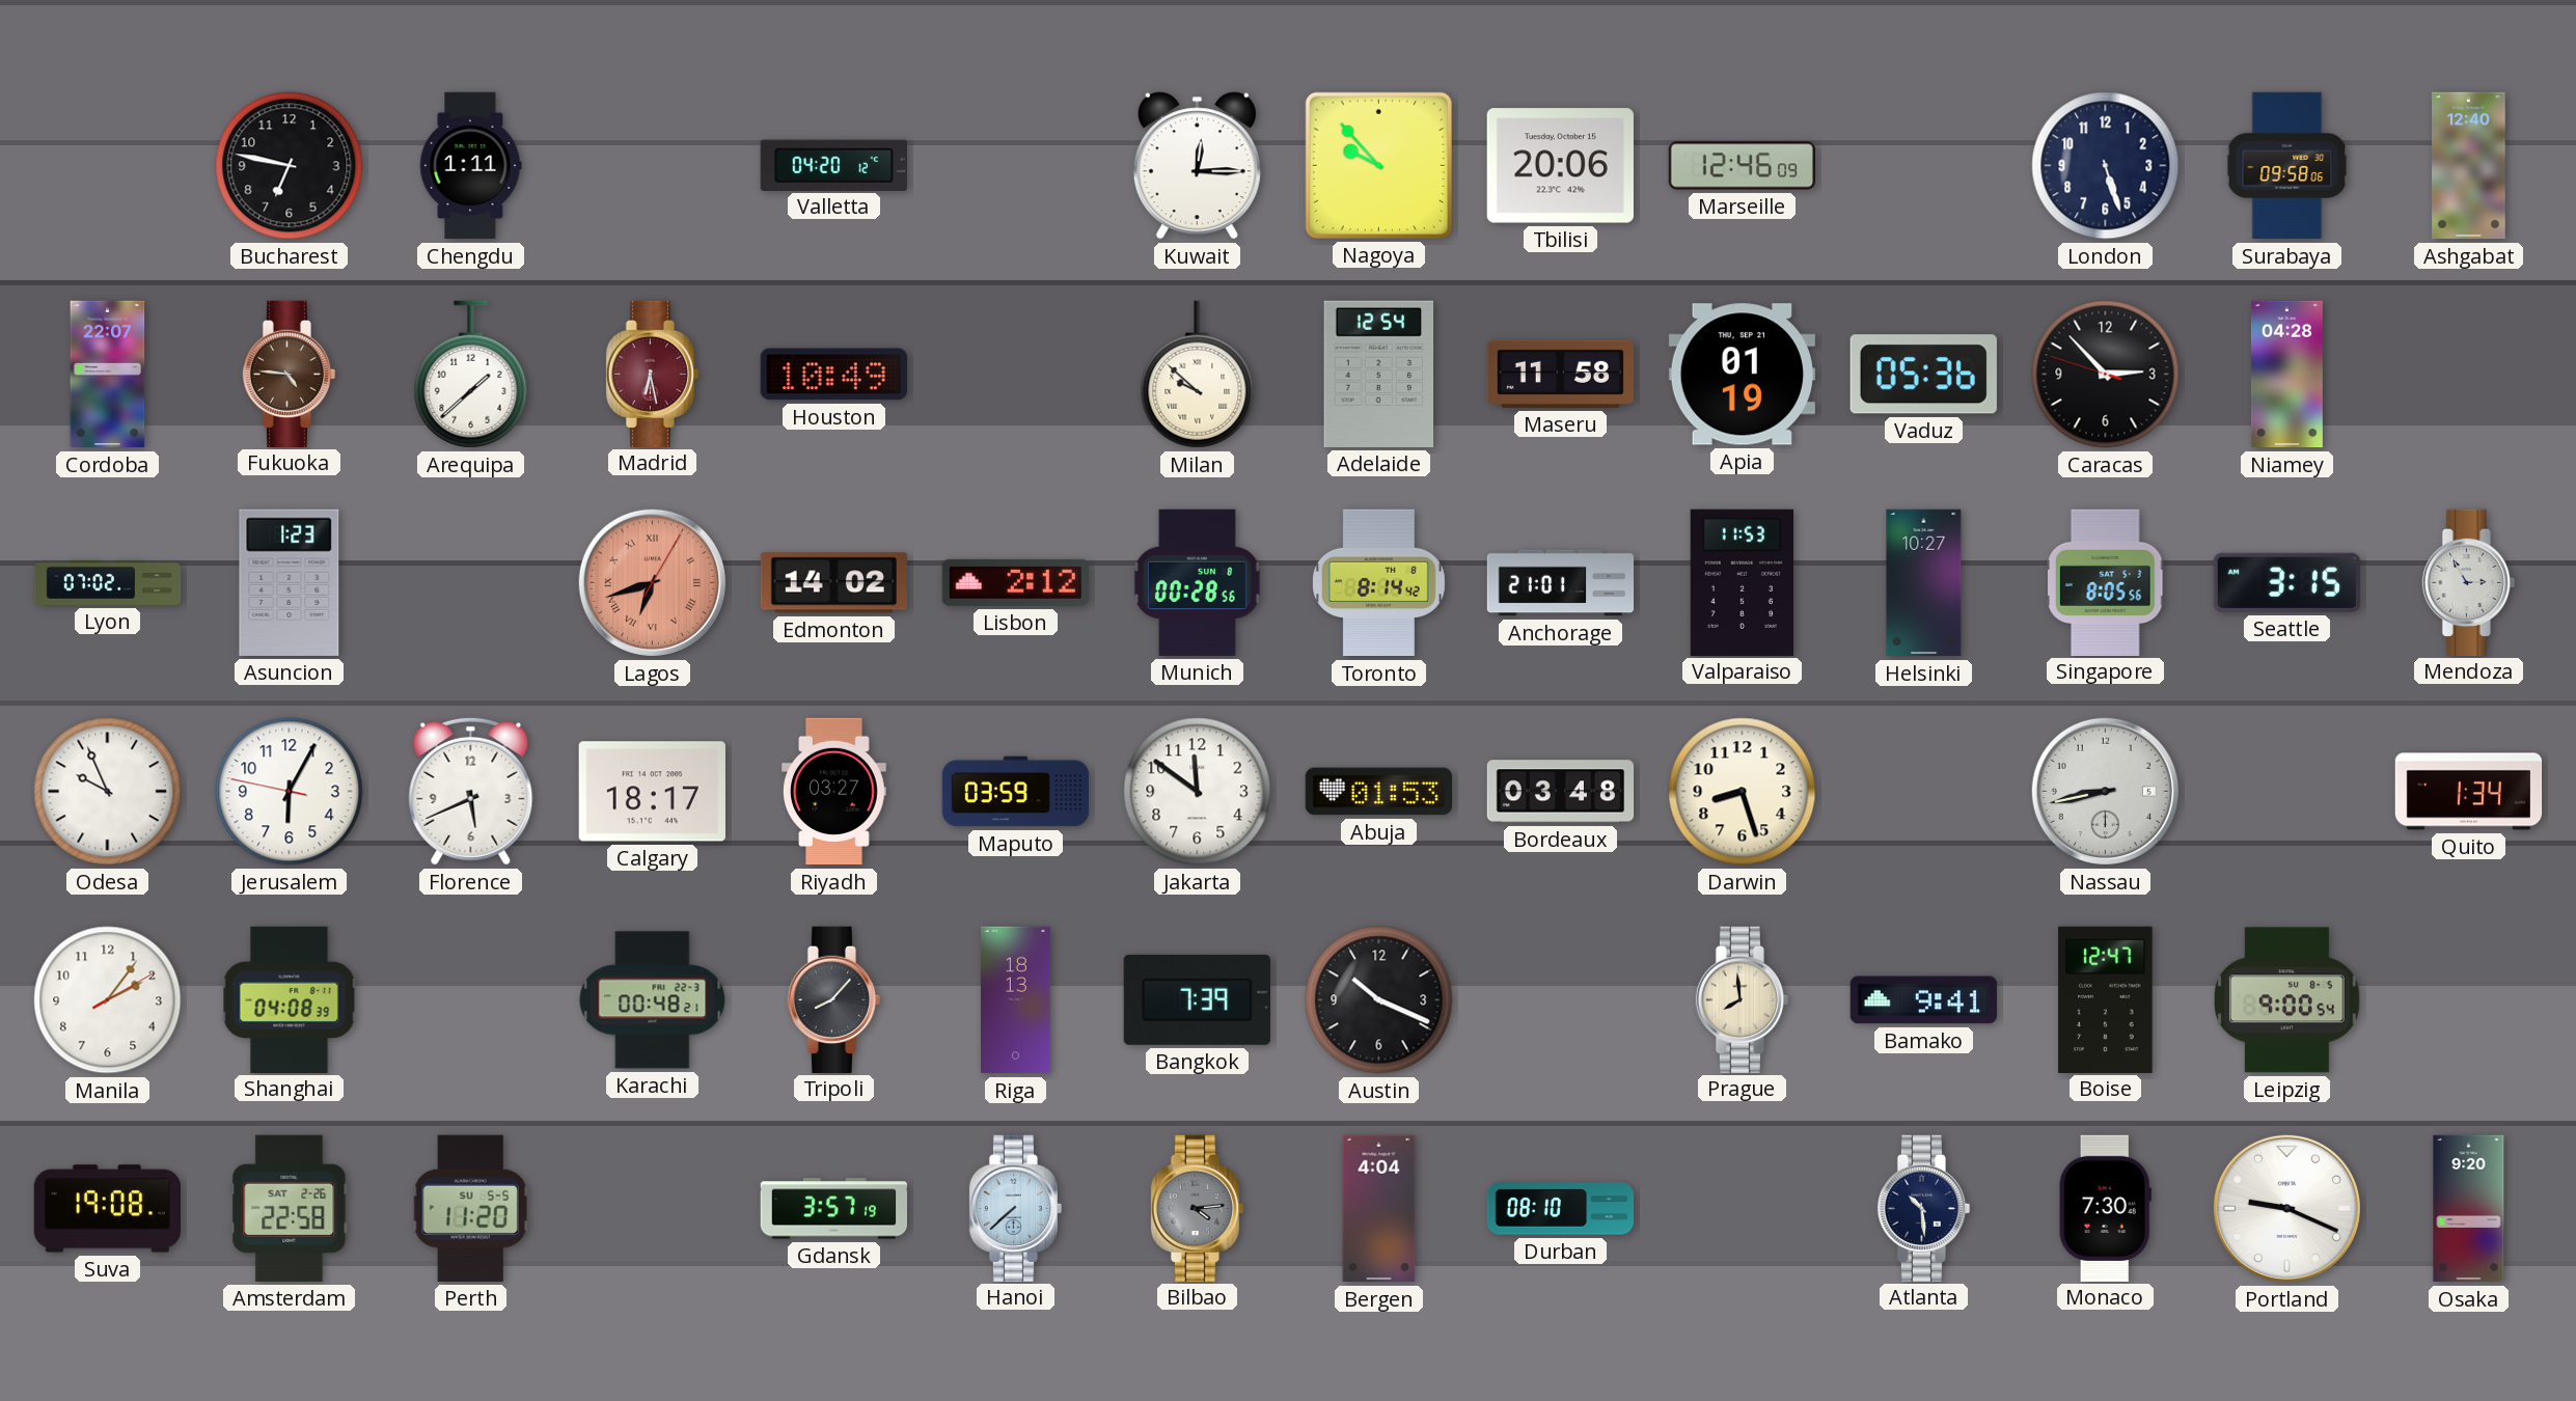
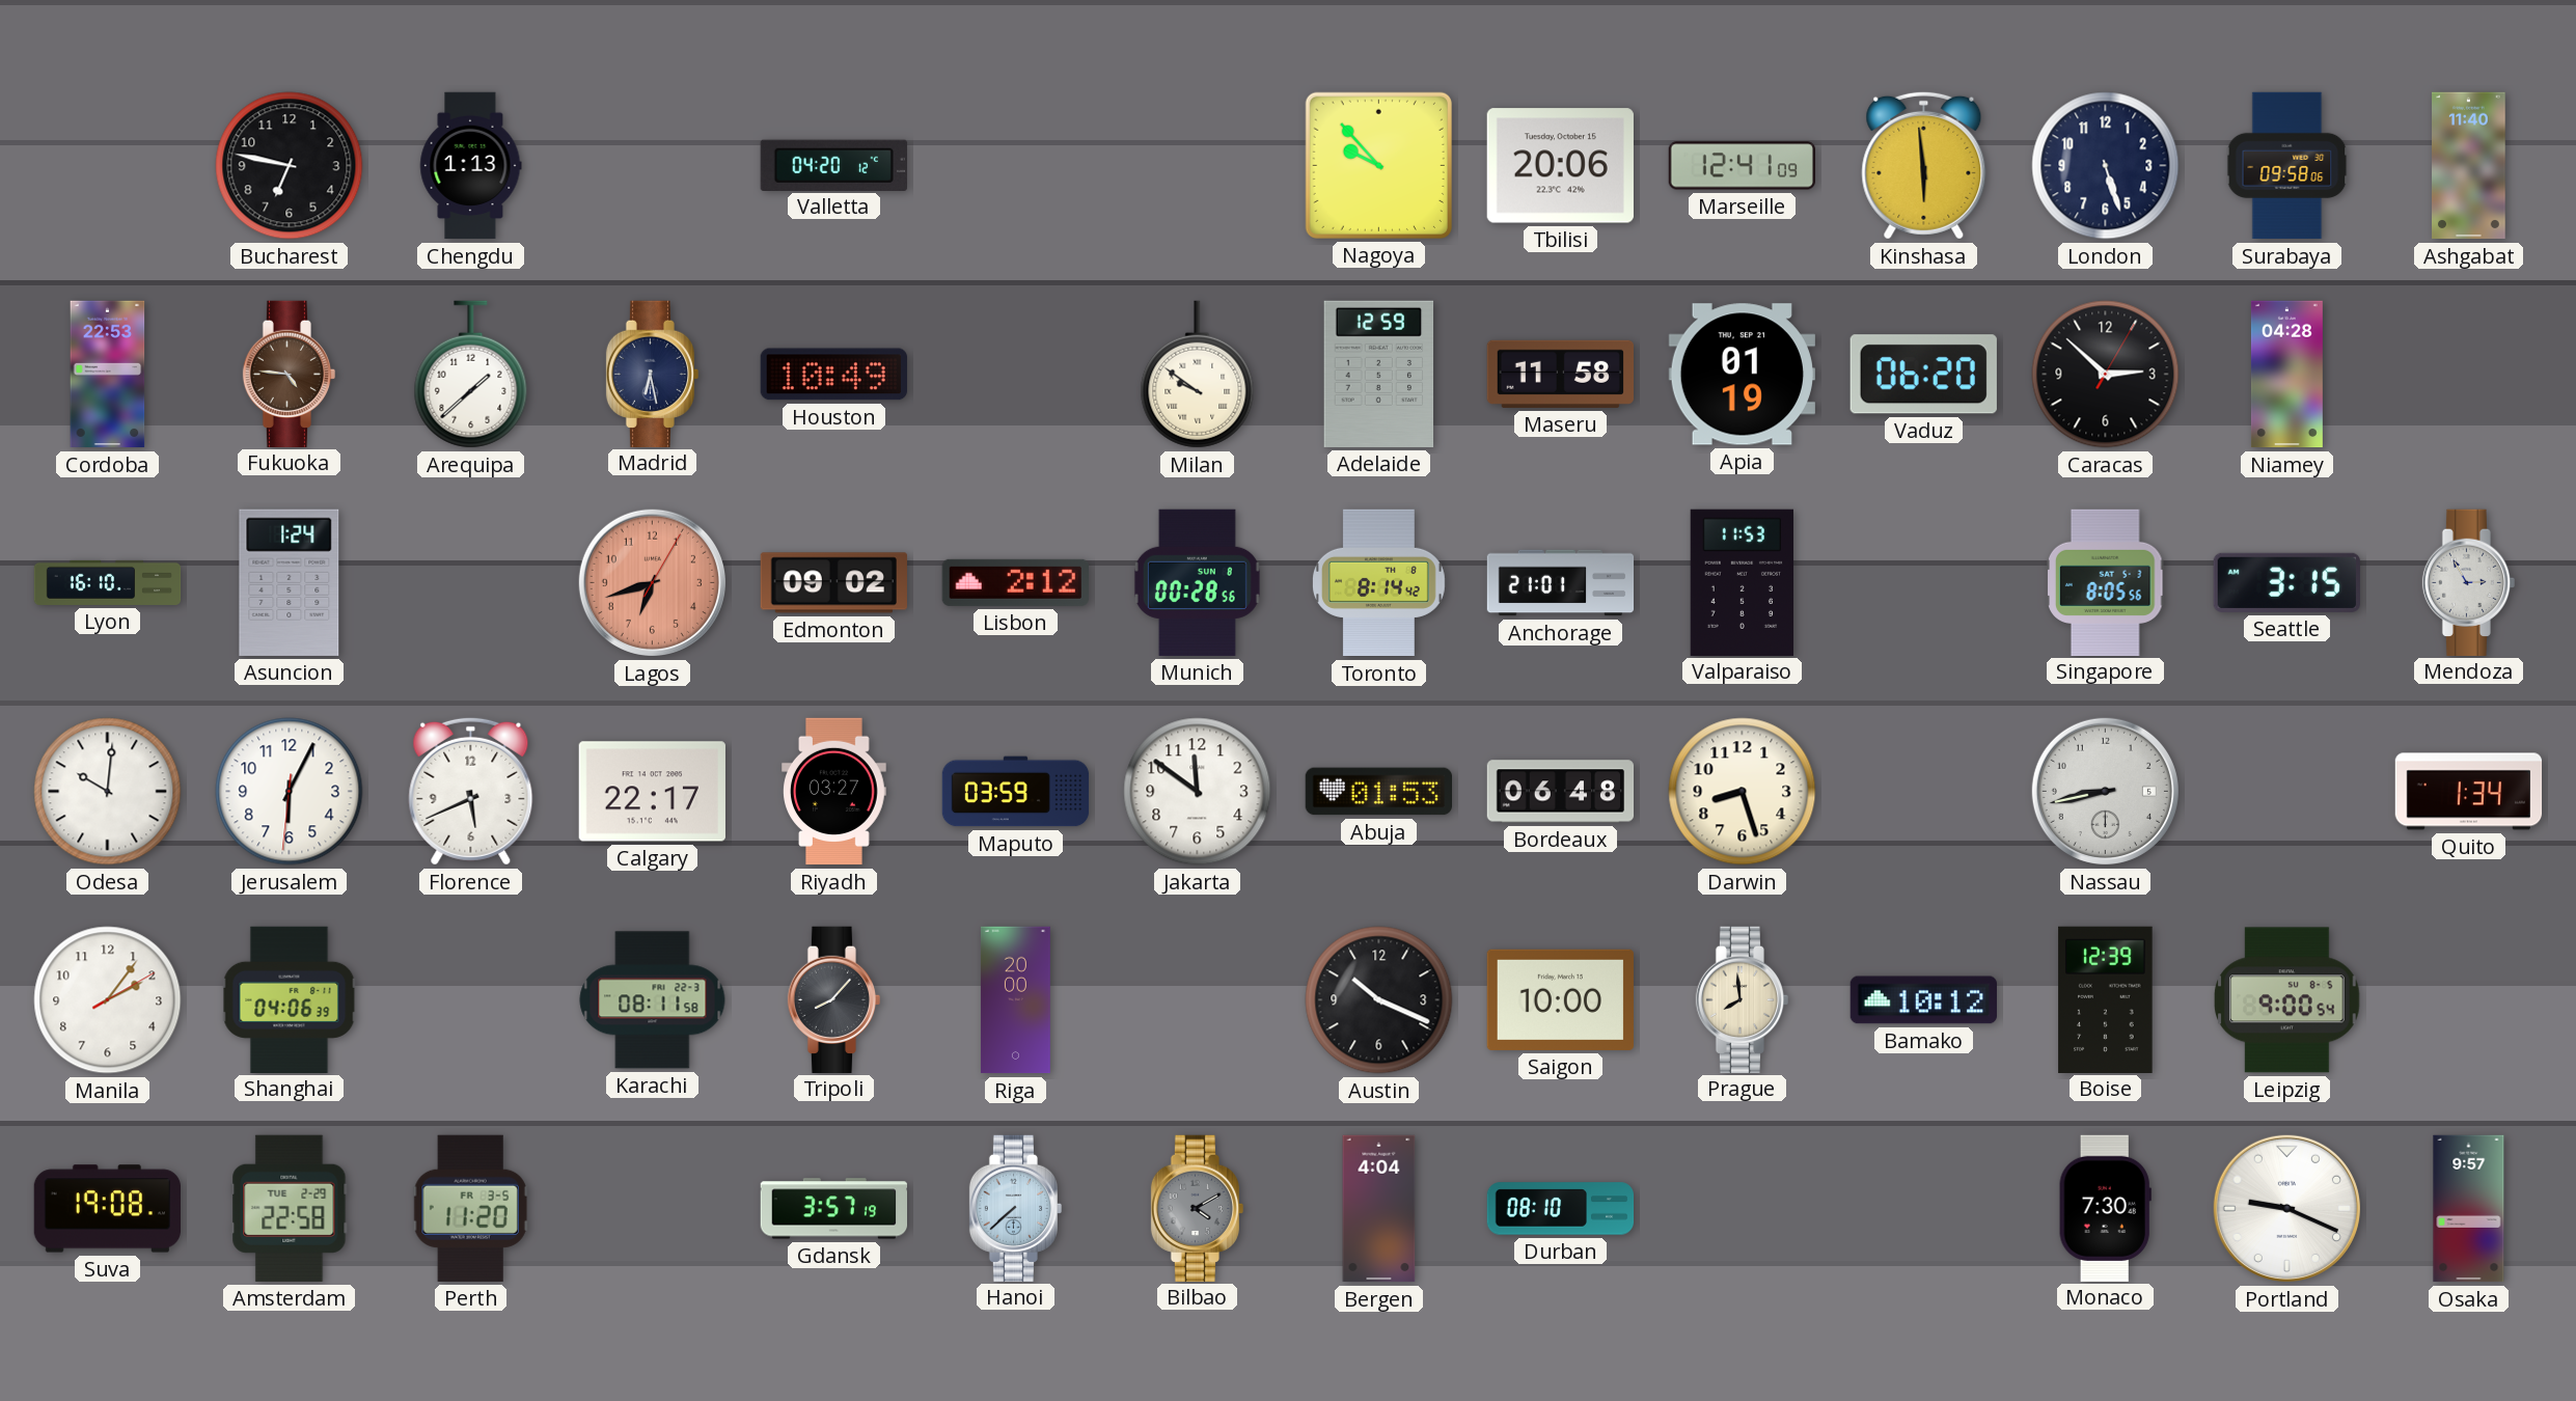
Chengdu: 1:11 -> 1:13 (471, 166)
Kuwait: 12:15 -> none (1197, 166)
Marseille: 12:46 -> 12:41 (1742, 166)
Kinshasa: none -> 5:59 (1924, 165)
Ashgabat: 12:40 -> 11:40 (2469, 166)
Cordoba: 22:07 -> 22:53 (108, 375)
Madrid dial: burgundy -> navy (653, 374)
Milan: 9:52 -> 9:51 (1198, 375)
Adelaide: 12:54 -> 12:59 (1379, 374)
Vaduz: 05:36 -> 06:20 (1923, 375)
Caracas: 2:52:48 -> 2:52:05 (2106, 375)
Lyon: 07:02 -> 16:10 (108, 582)
Asuncion: 1:23 -> 1:24 (290, 582)
Lagos numerals: Roman -> Arabic (652, 582)
Edmonton: 14:02 -> 09:02 (833, 583)
Helsinki: 10:27 -> none (1924, 583)
Odesa: 9:56 -> 10:01 (108, 792)
Jerusalem: 6:04:47 -> 6:04:31 (290, 792)
Calgary: 18:17 -> 22:17 (652, 792)
Bordeaux: 03:48 -> 06:48 (1561, 792)
Shanghai: 04:08 -> 04:06 (290, 999)
Karachi: 00:48 -> 08:11 (653, 1000)
Riga: 18:13 -> 20:00 (1015, 1000)
Bangkok: 7:39 -> none (1197, 999)
Saigon: none -> 10:00 (1560, 999)
Bamako: 9:41 -> 10:12 (1923, 1000)
Boise: 12:47 -> 12:39 (2106, 999)
Amsterdam date: SAT 2-26 -> TUE 2-29 (290, 1208)
Perth date: SU 5-5 -> FR 3-5 (470, 1208)
Bilbao: 4:14 -> 4:10 (1198, 1208)
Atlanta: 10:29 -> none (1924, 1208)
Osaka: 9:20 -> 9:57 (2469, 1209)
